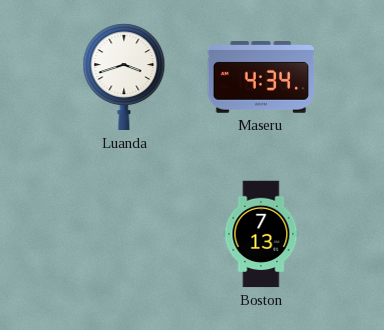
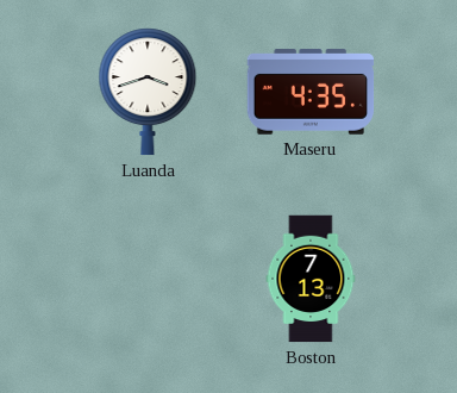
Maseru: 4:34 -> 4:35 (311, 92)
